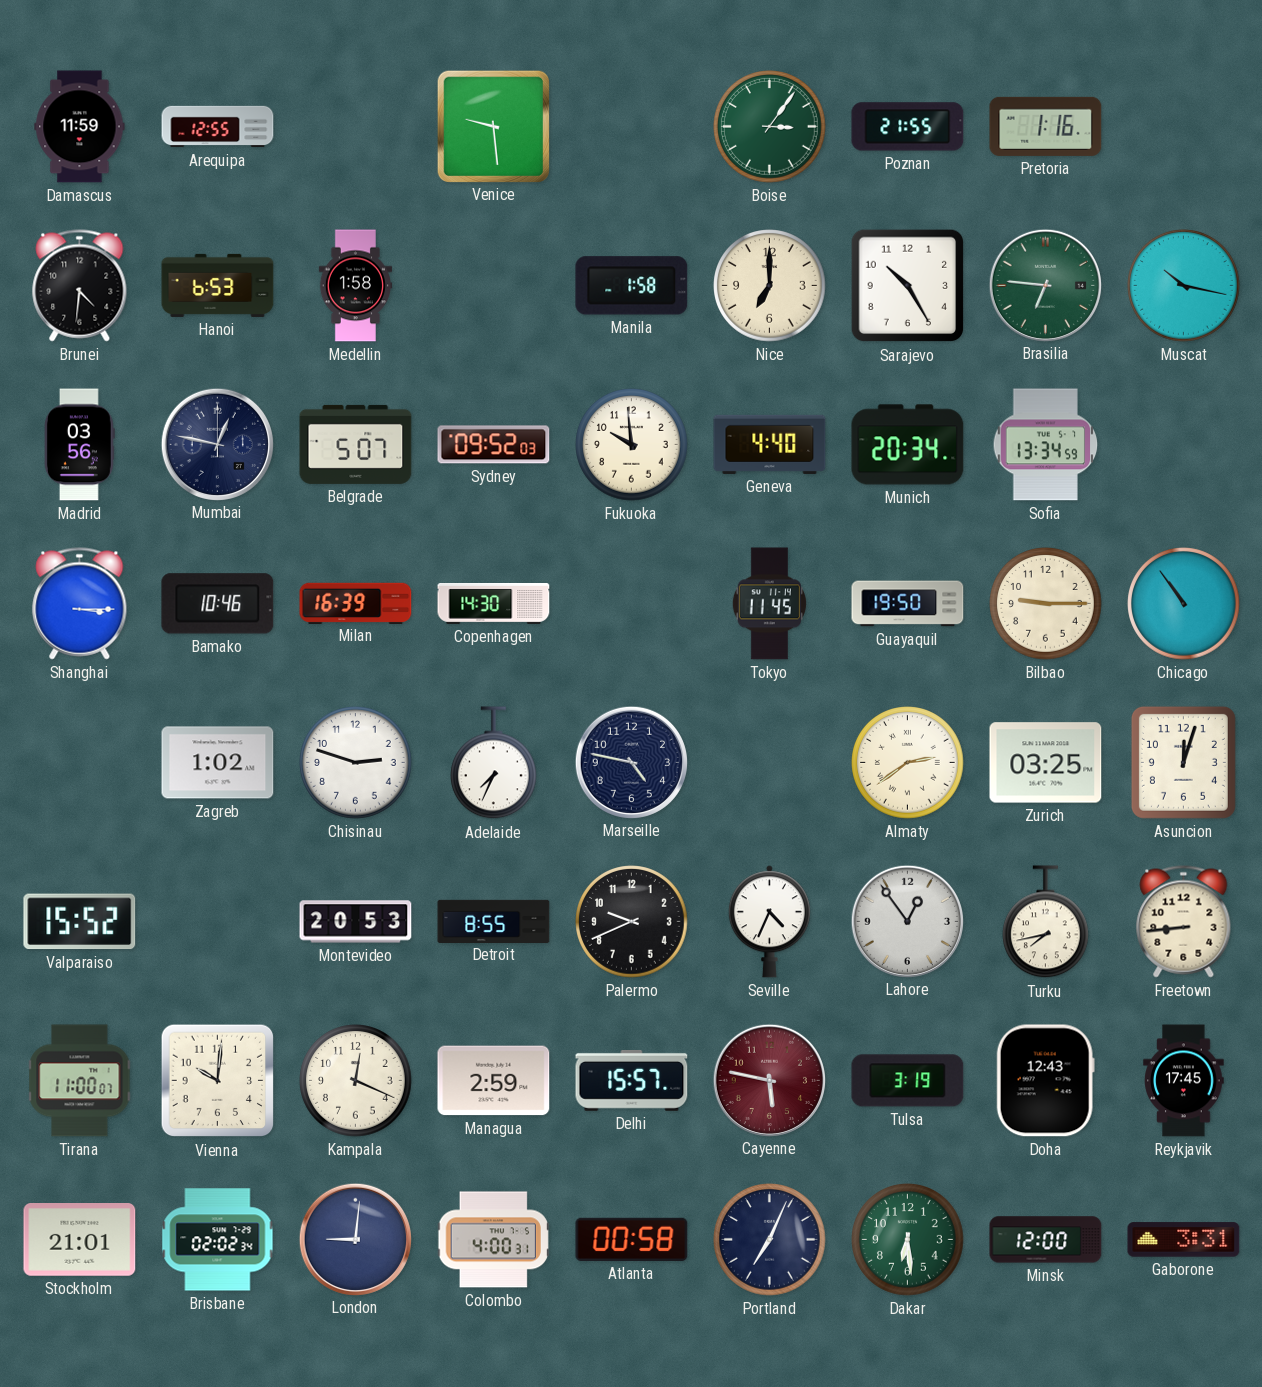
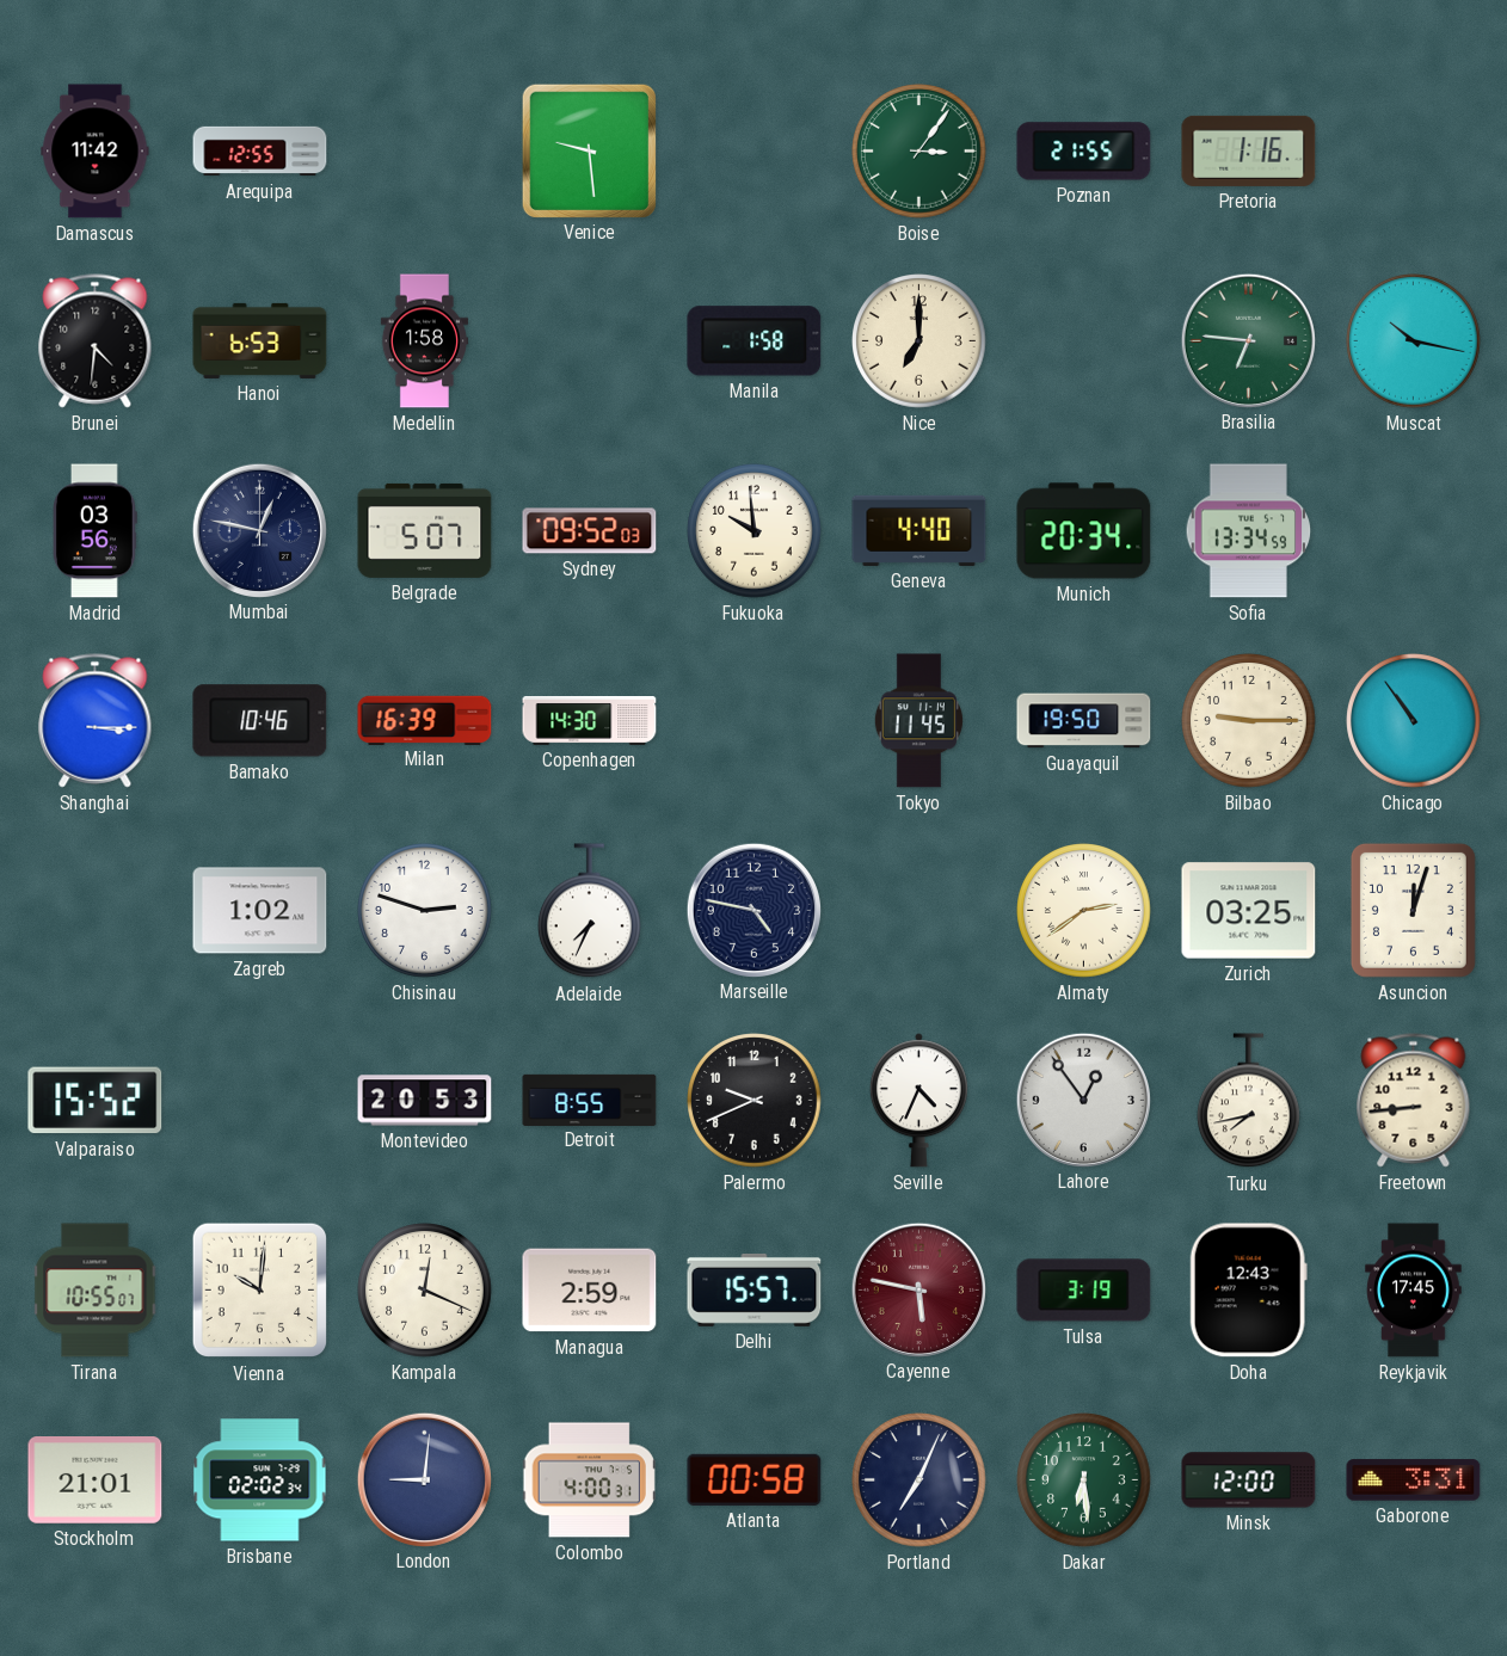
Damascus: 11:59 -> 11:42 (96, 152)
Sarajevo: 10:25 -> none (908, 286)
Tirana: 11:00 -> 10:55 (96, 1291)
